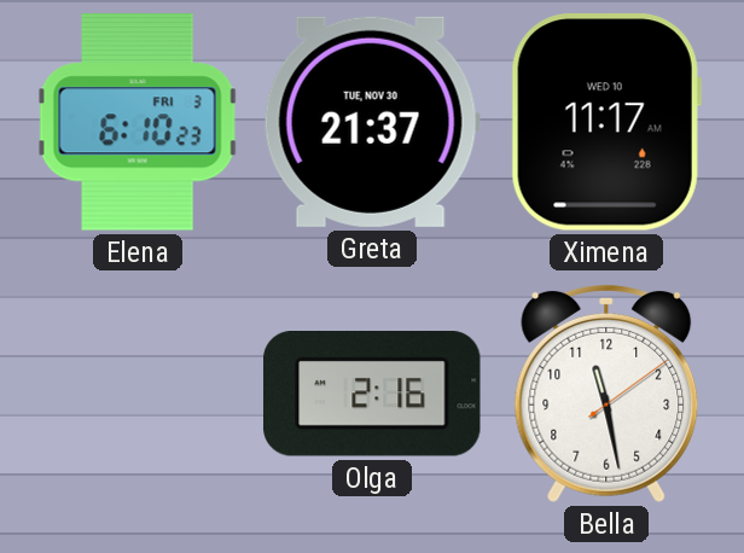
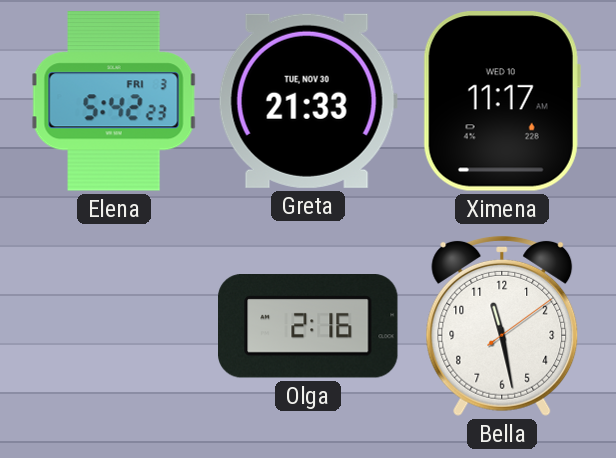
Elena: 6:10 -> 5:42 (114, 101)
Greta: 21:37 -> 21:33 (308, 101)
